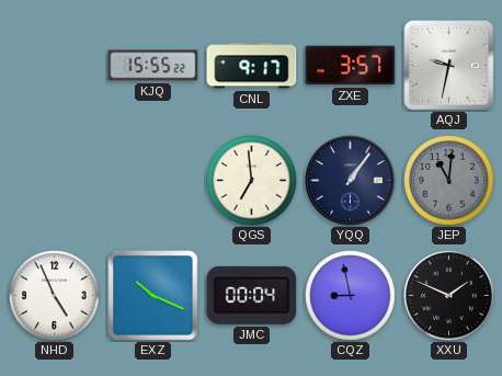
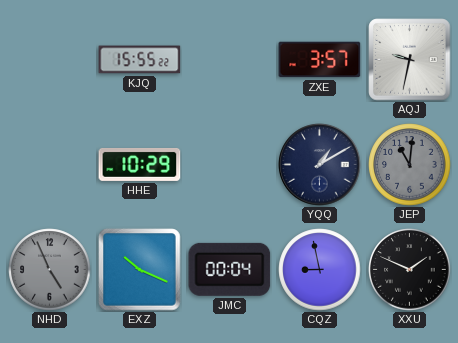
CNL: 9:17 -> none (252, 66)
HHE: none -> 10:29 (140, 164)
QGS: 6:59 -> none (252, 181)
YQQ: 1:06 -> 1:10 (320, 165)
NHD dial: white -> grey (50, 270)
